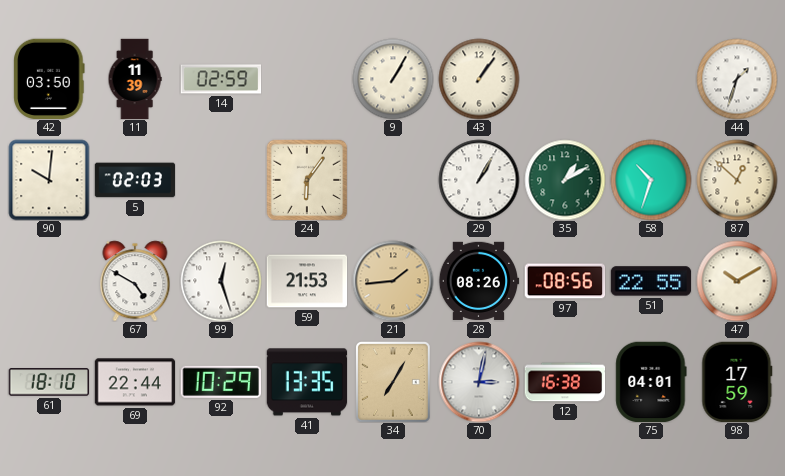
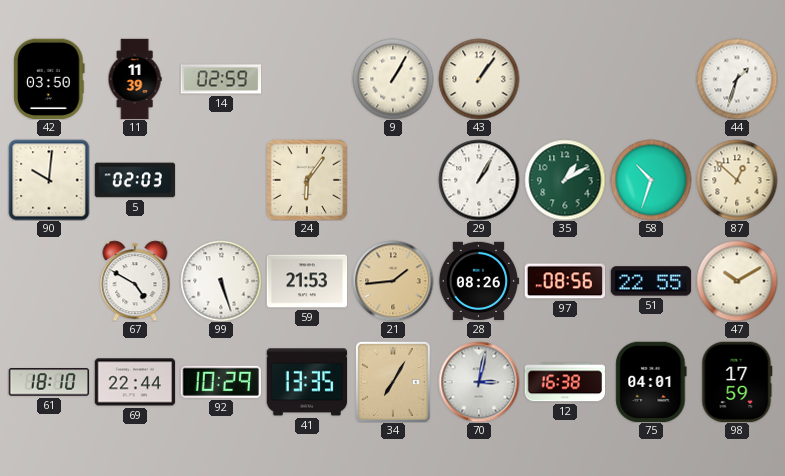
99: 12:27 -> 5:27 (221, 281)
